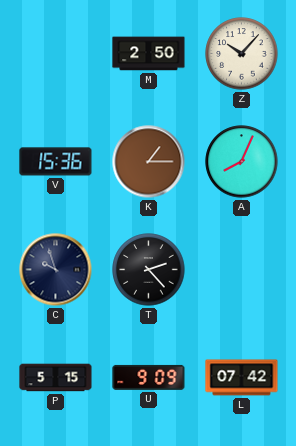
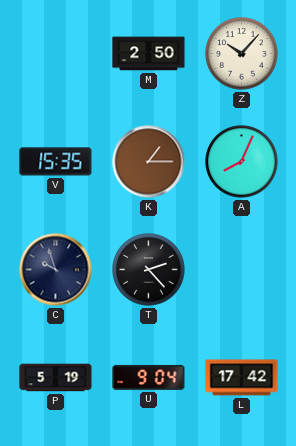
V: 15:36 -> 15:35 (56, 162)
P: 5:15 -> 5:19 (56, 378)
U: 9:09 -> 9:04 (149, 377)
L: 07:42 -> 17:42 (242, 378)
